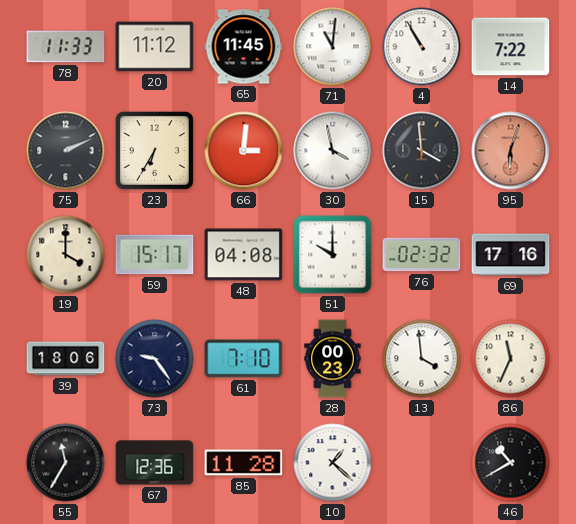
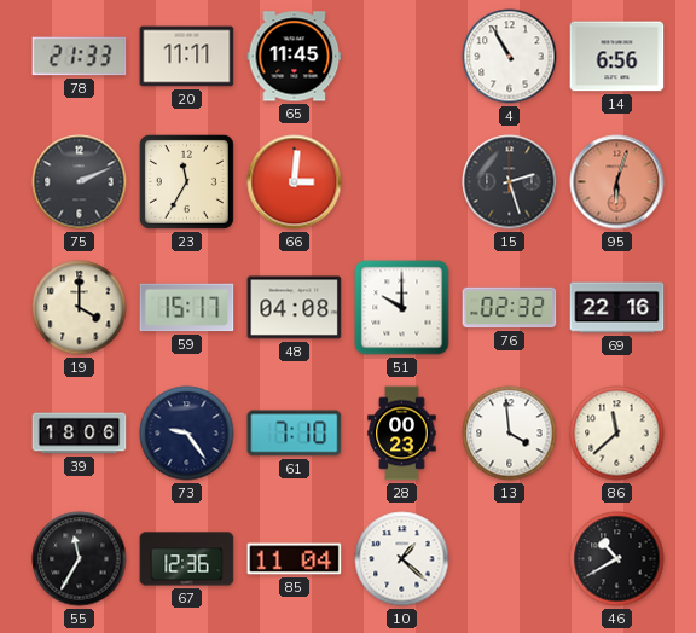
78: 11:33 -> 21:33 (80, 57)
20: 11:12 -> 11:11 (187, 57)
71: 11:01 -> none (333, 47)
14: 7:22 -> 6:56 (617, 57)
23: 6:35 -> 11:35 (186, 181)
30: 3:58 -> none (333, 151)
15: 3:59 -> 2:27 (510, 182)
69: 17:16 -> 22:16 (617, 308)
86: 11:34 -> 11:38 (617, 434)
85: 11:28 -> 11:04 (295, 559)
